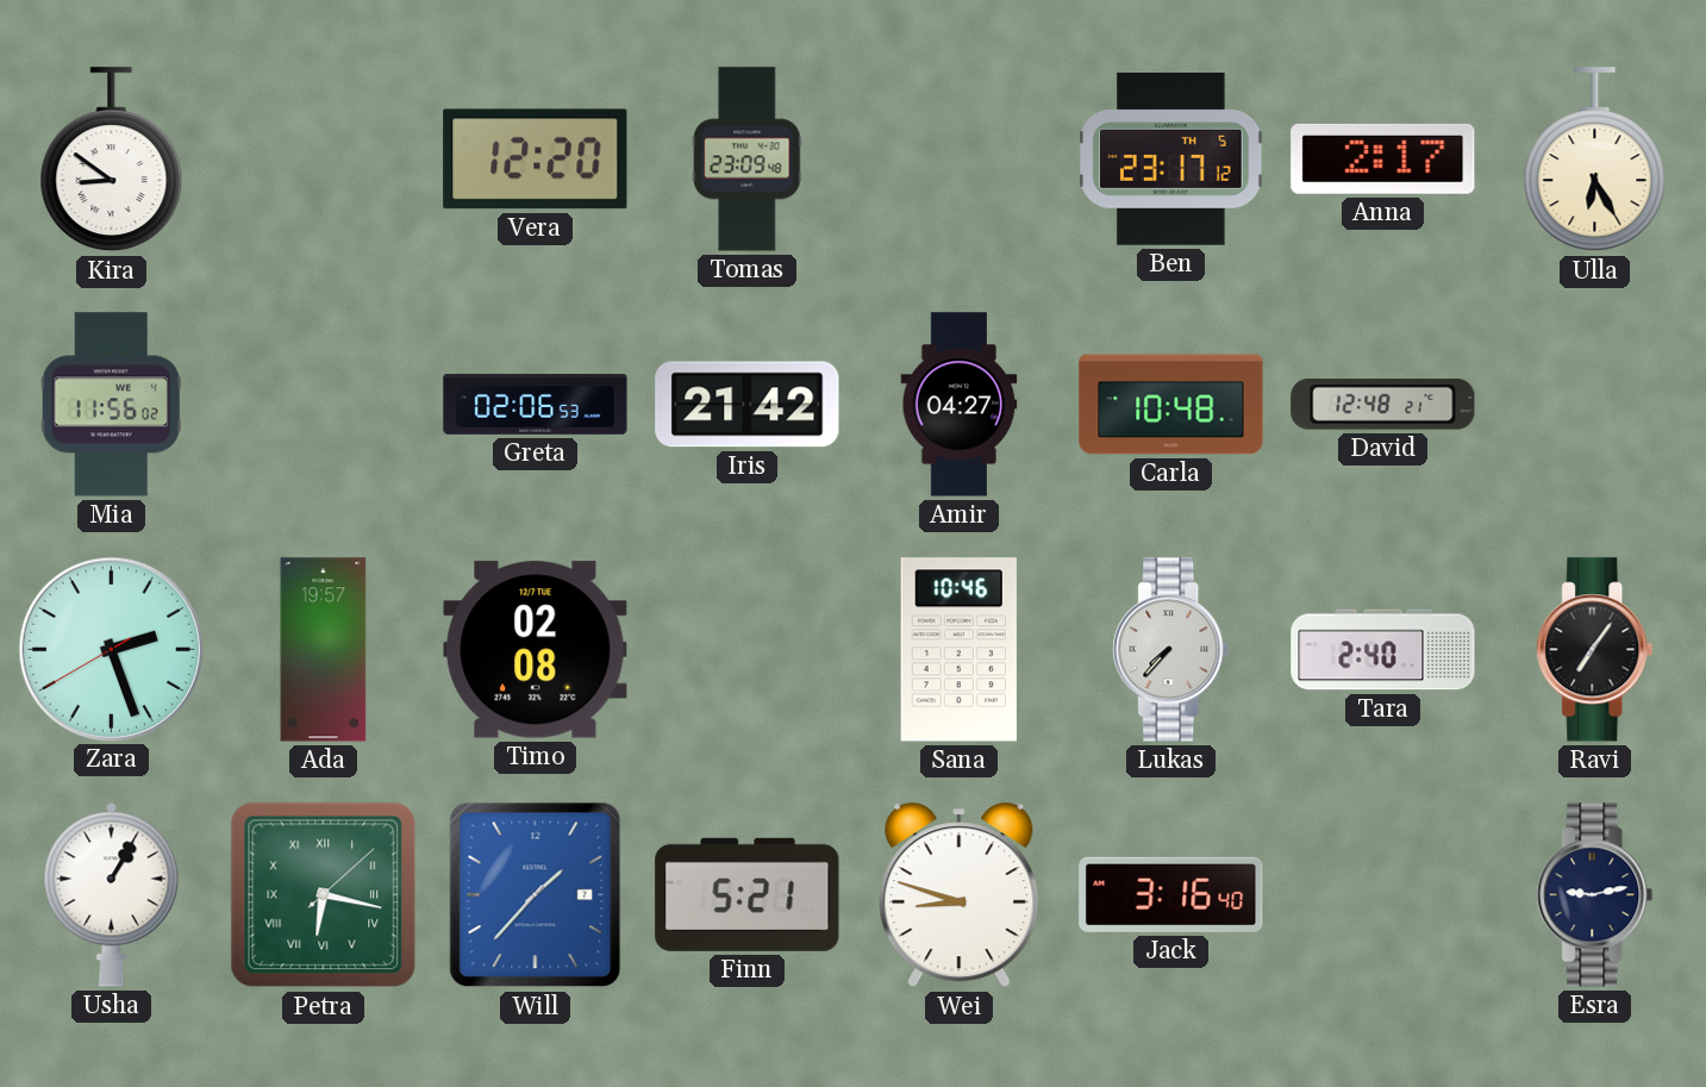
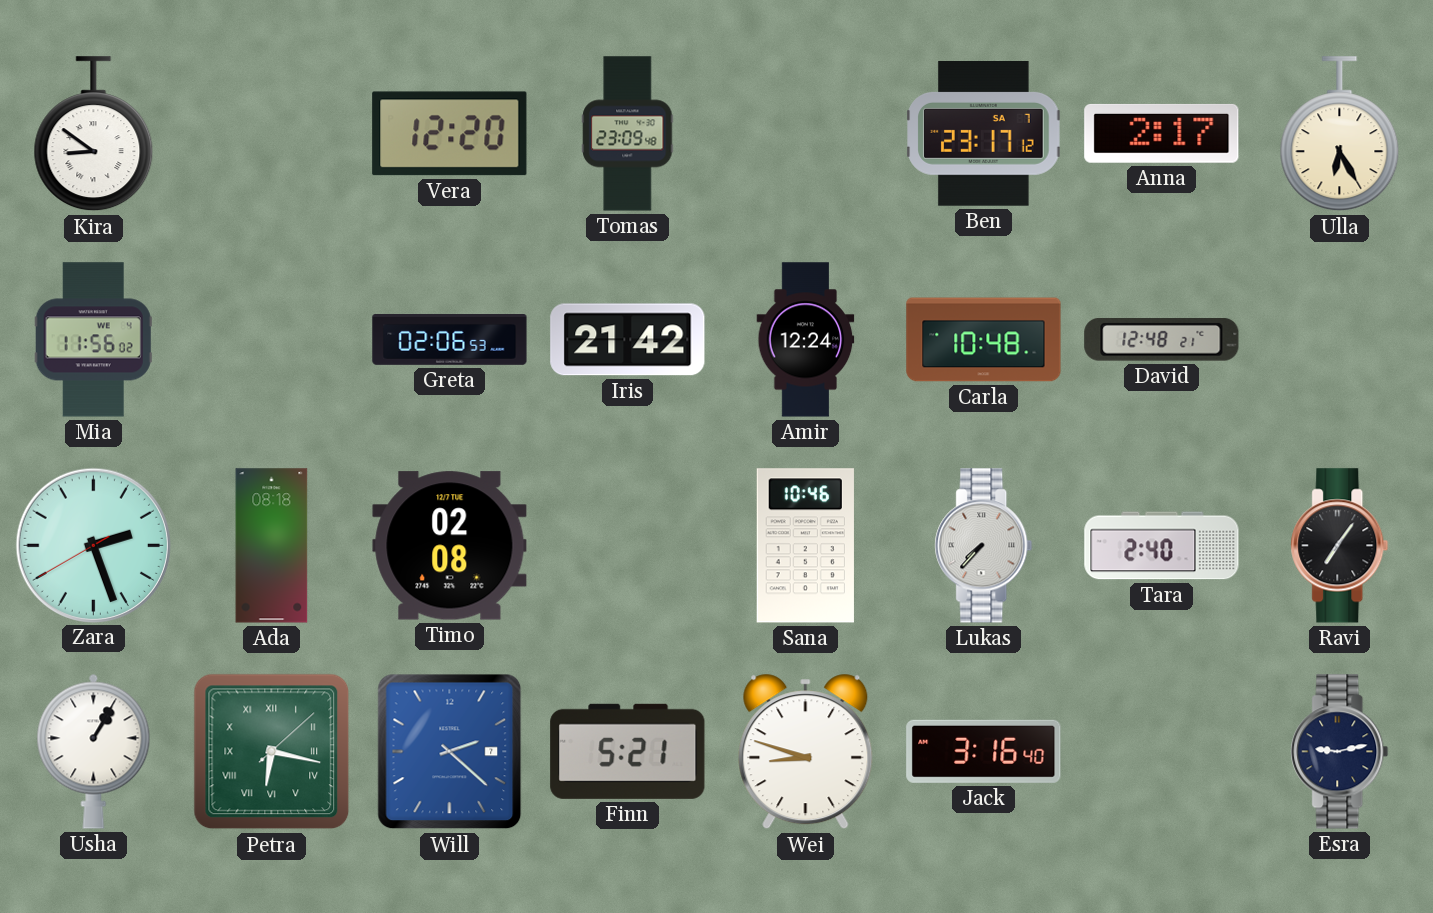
Ben date: TH 5 -> SA 7 (984, 134)
Amir: 04:27 -> 12:24 (806, 340)
Ada: 19:57 -> 08:18 (272, 546)
Will: 1:37 -> 2:22 (450, 752)
